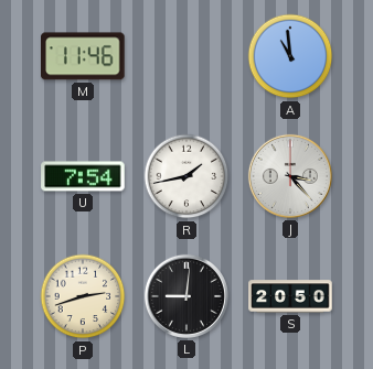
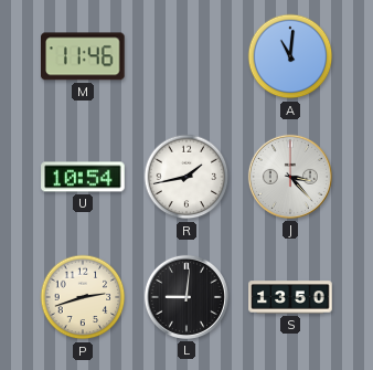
A: 10:59 -> 11:01 (290, 56)
U: 7:54 -> 10:54 (83, 177)
S: 20:50 -> 13:50 (290, 297)
